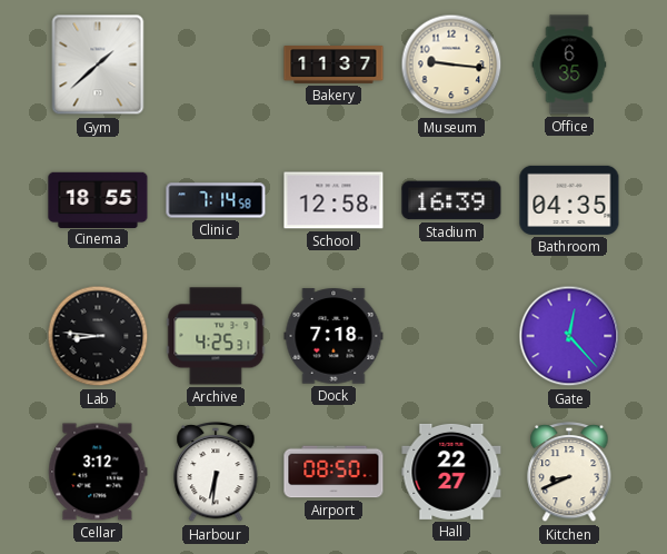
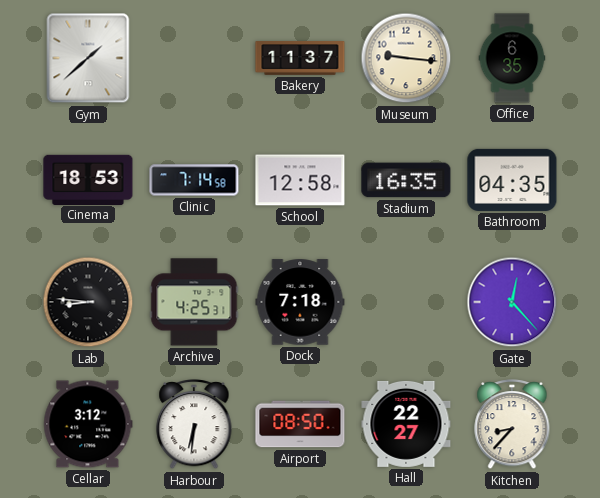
Cinema: 18:55 -> 18:53 (88, 179)
Stadium: 16:39 -> 16:35 (406, 180)
Kitchen: 8:41 -> 8:37 (512, 425)
